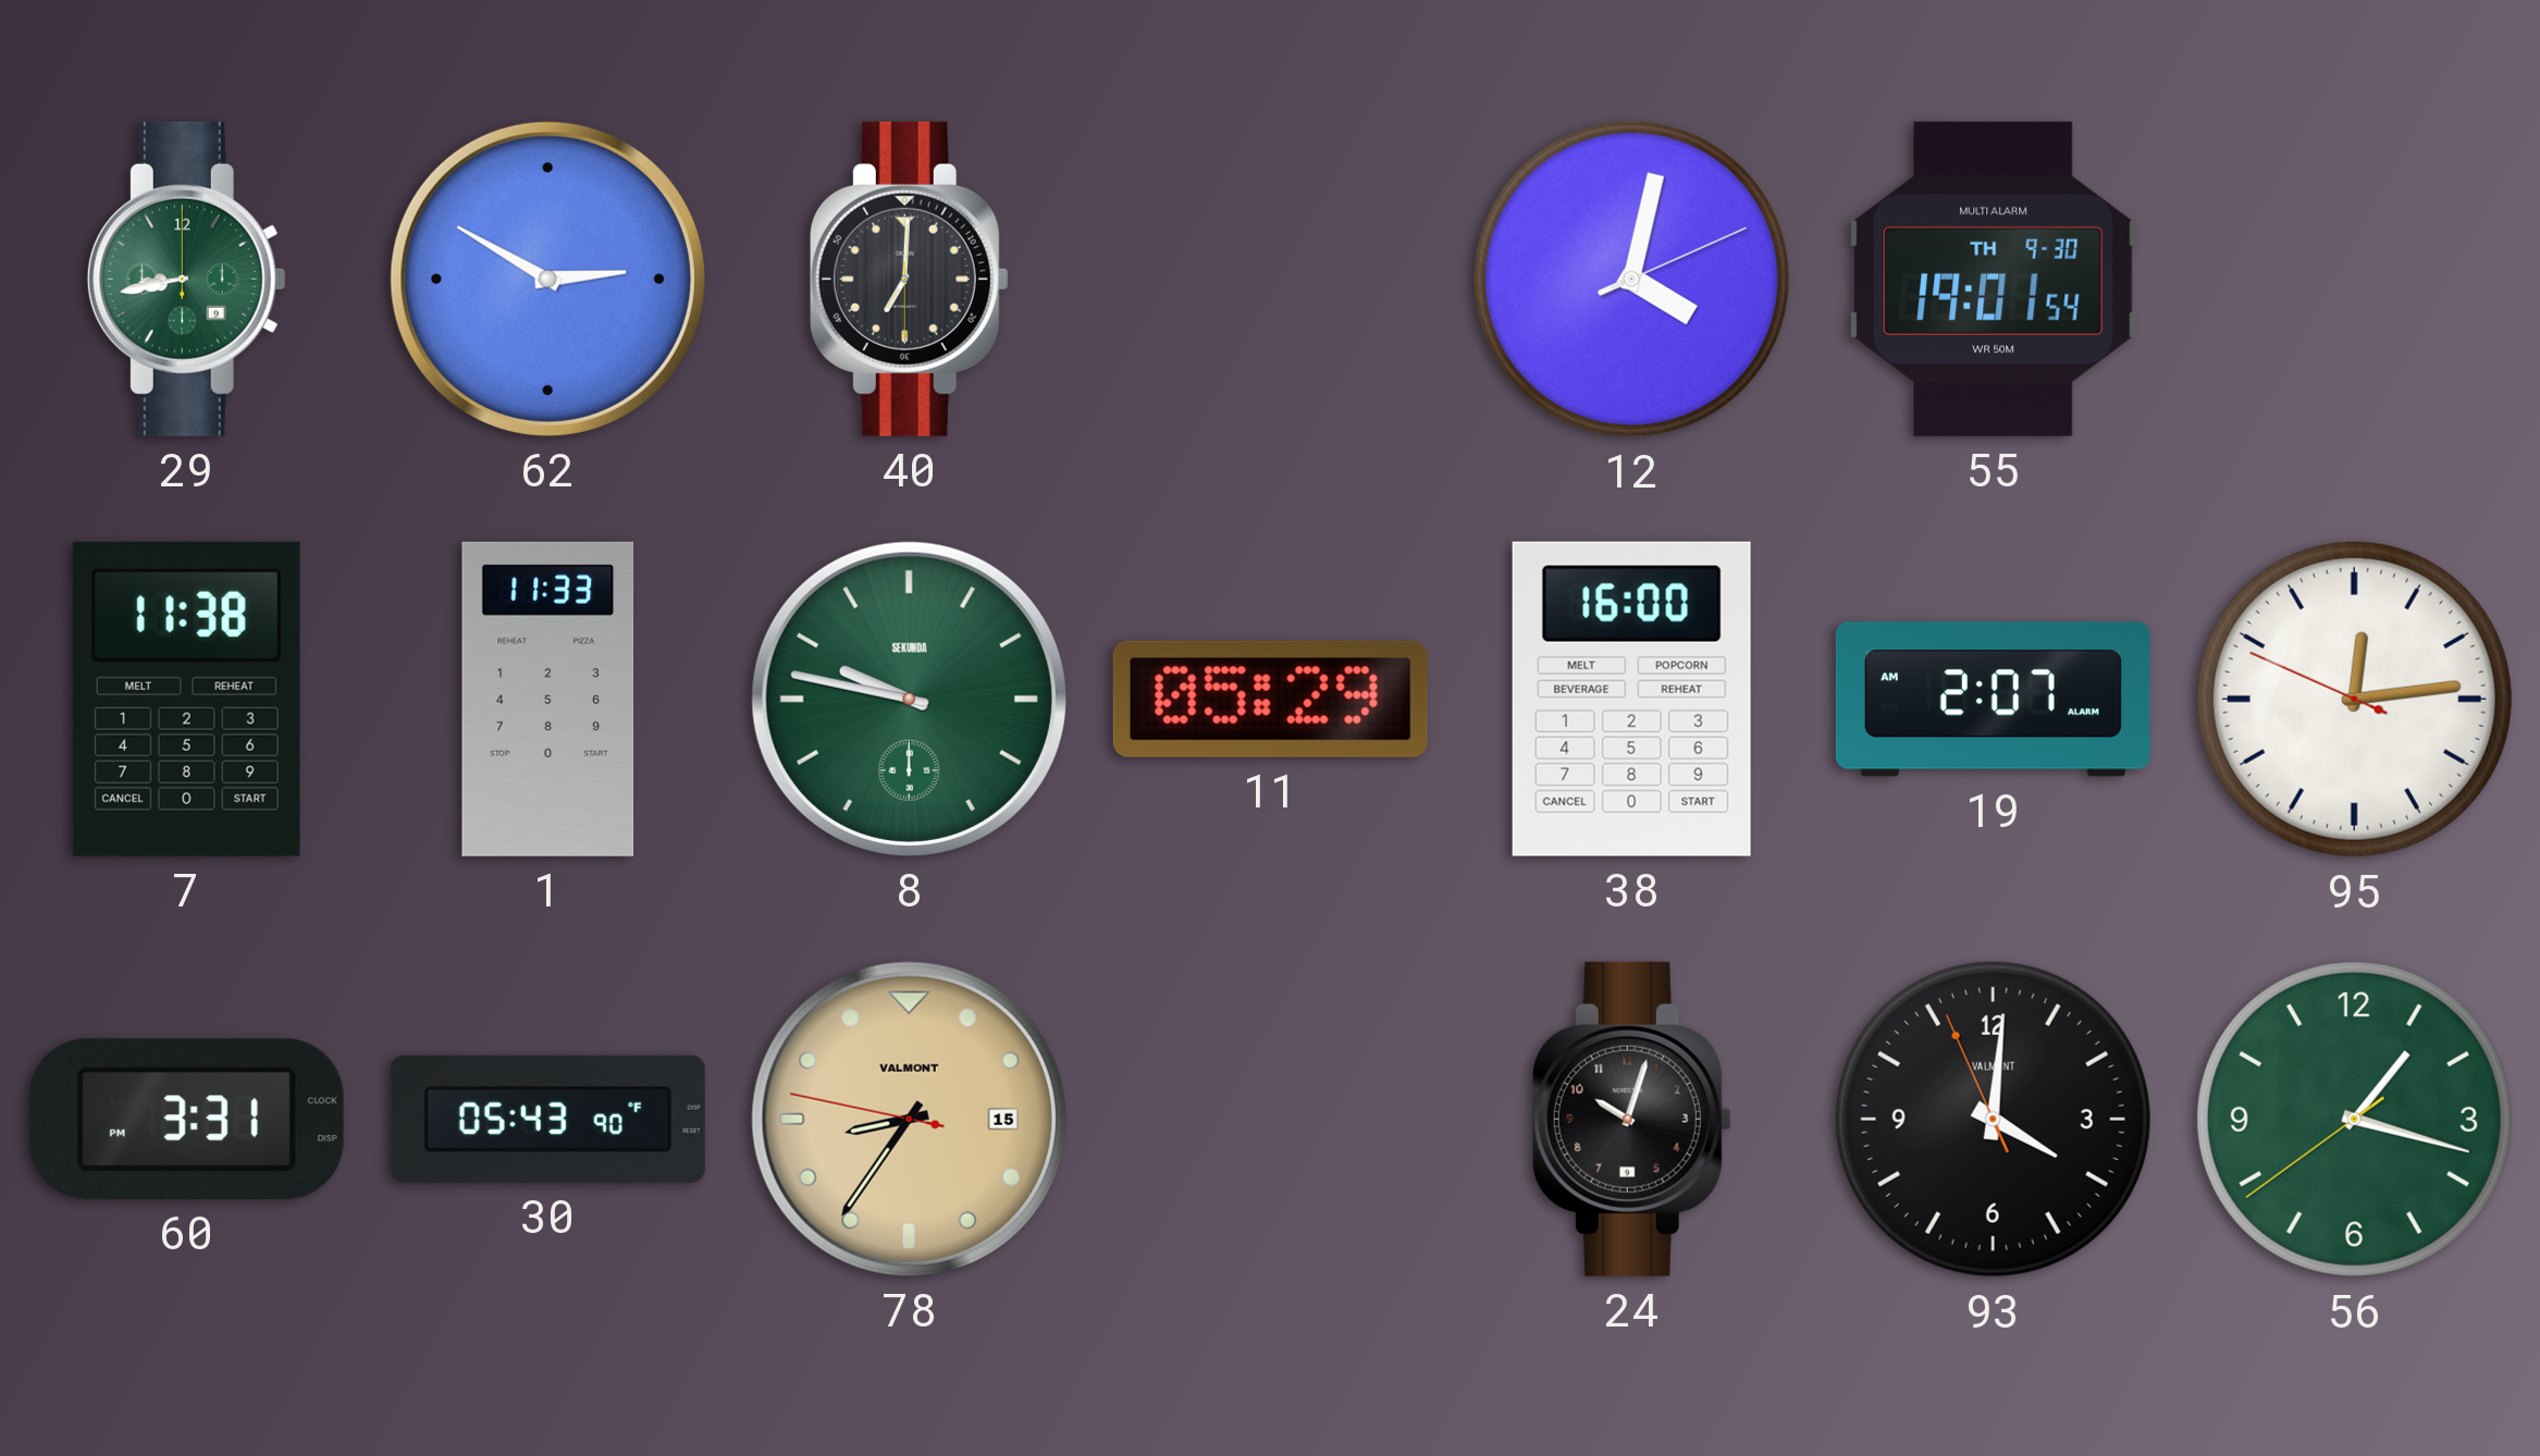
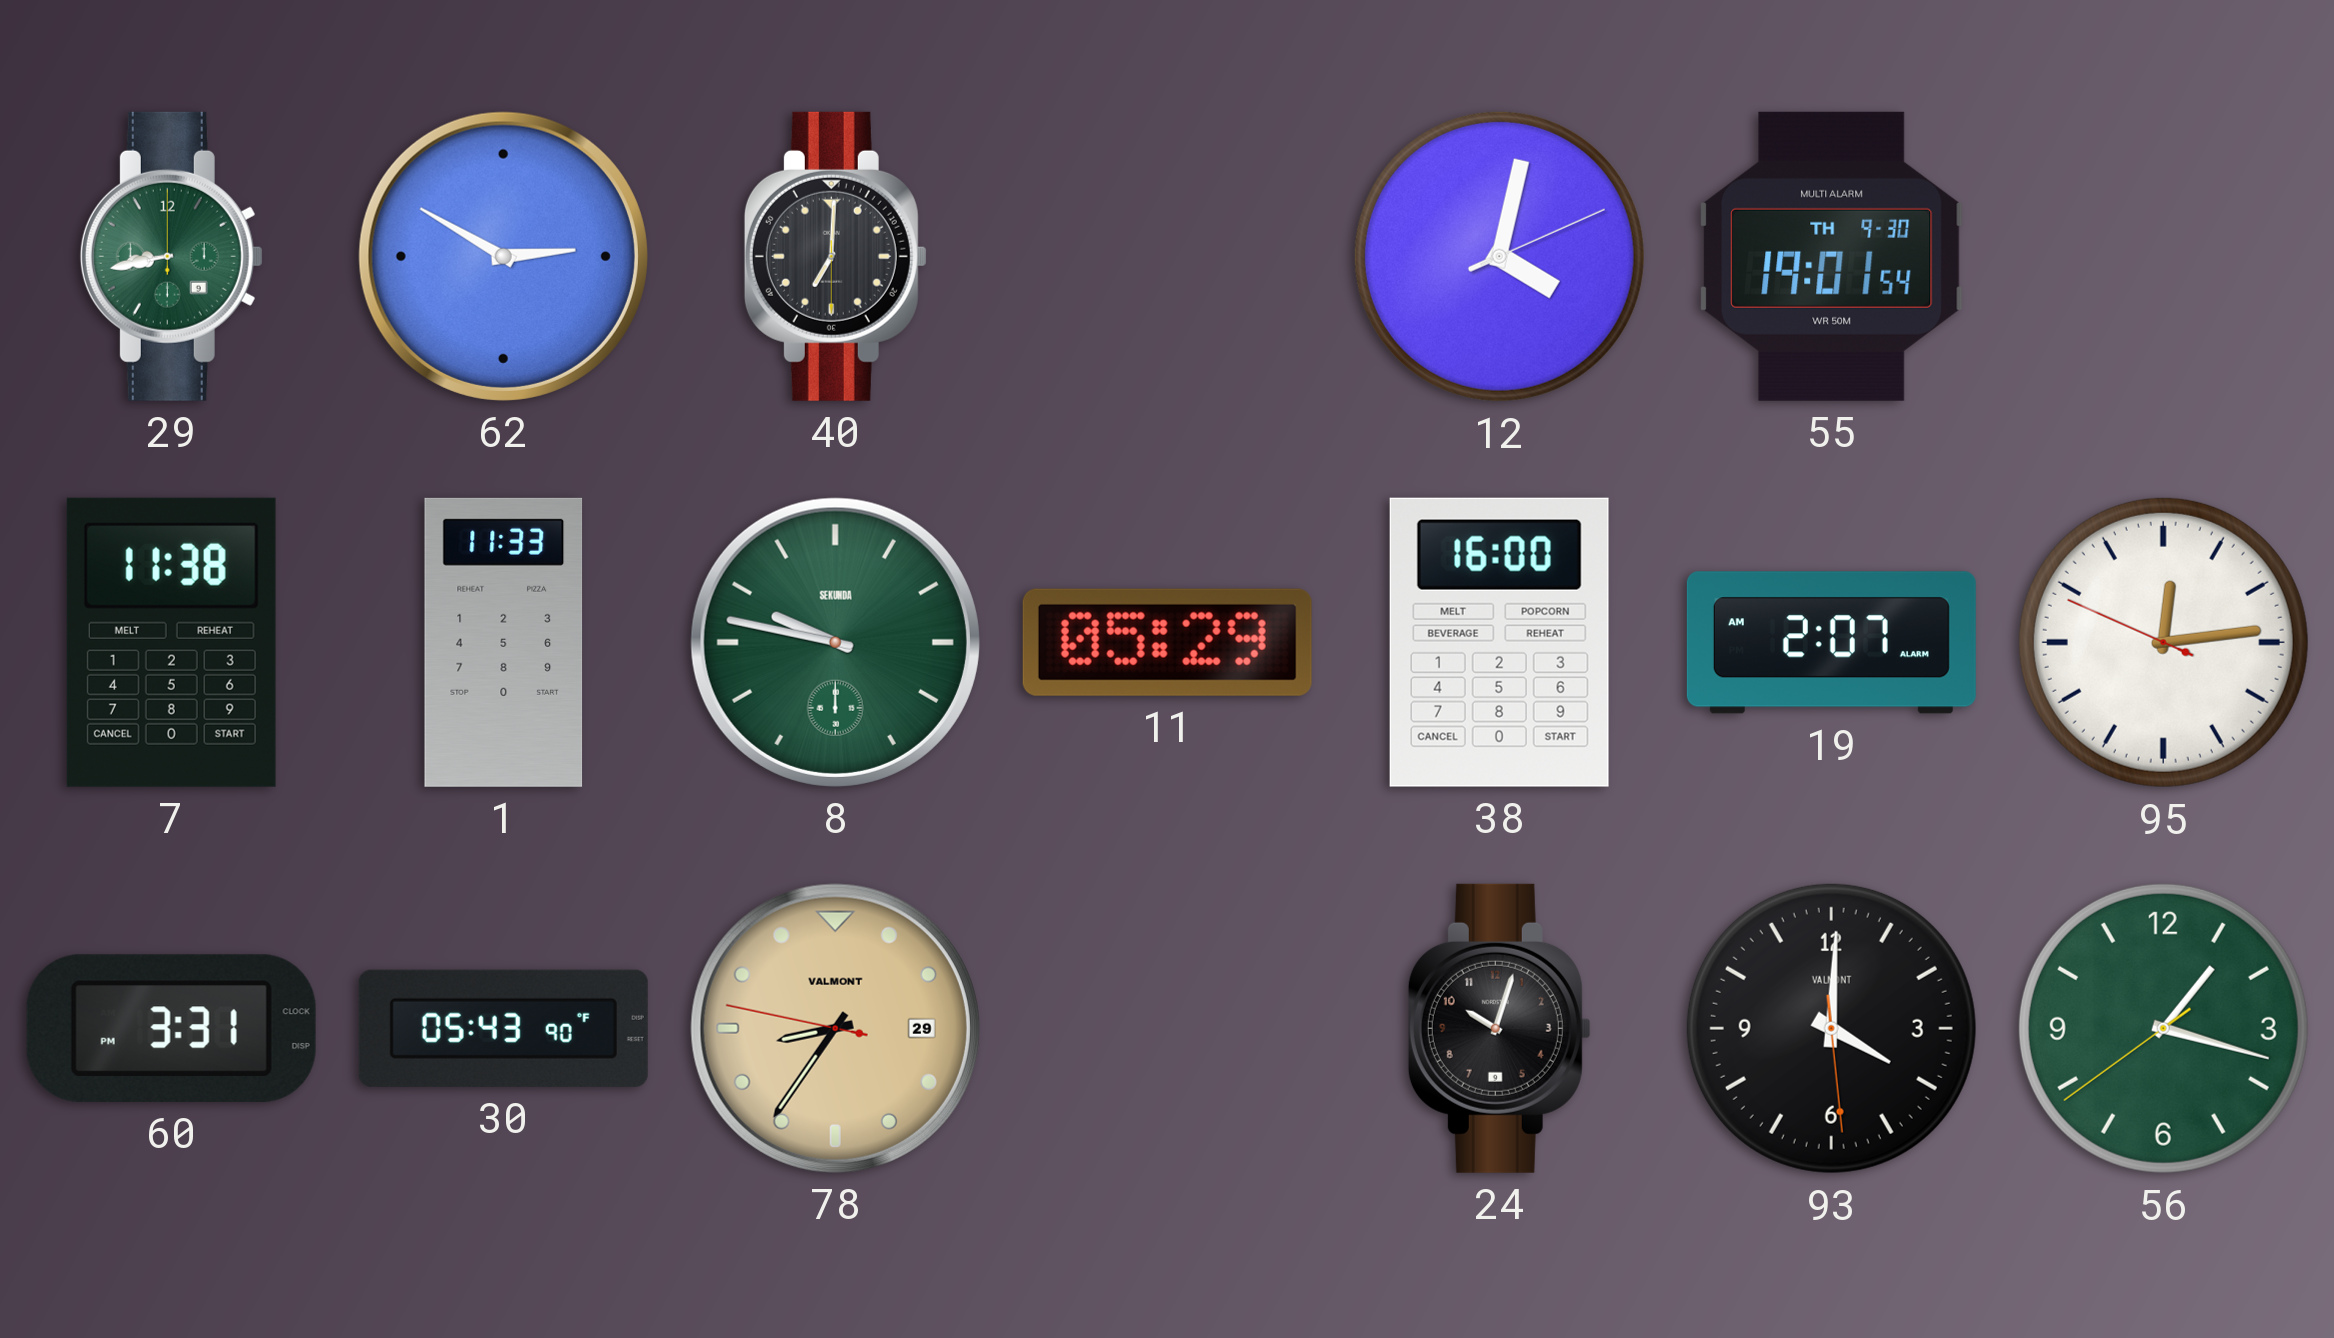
78 date: 15 -> 29 (835, 1028)
93: 4:00:56 -> 4:00:29 (1831, 1028)
